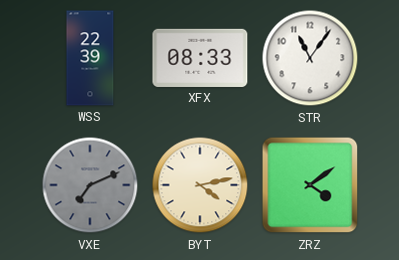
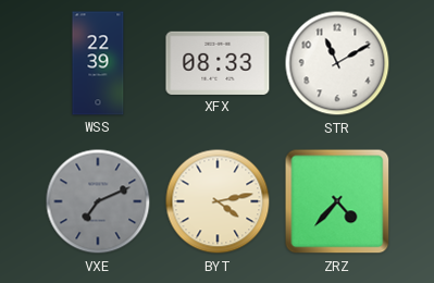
STR: 11:06 -> 11:10 (337, 63)
ZRZ: 4:09 -> 4:37 (337, 201)
